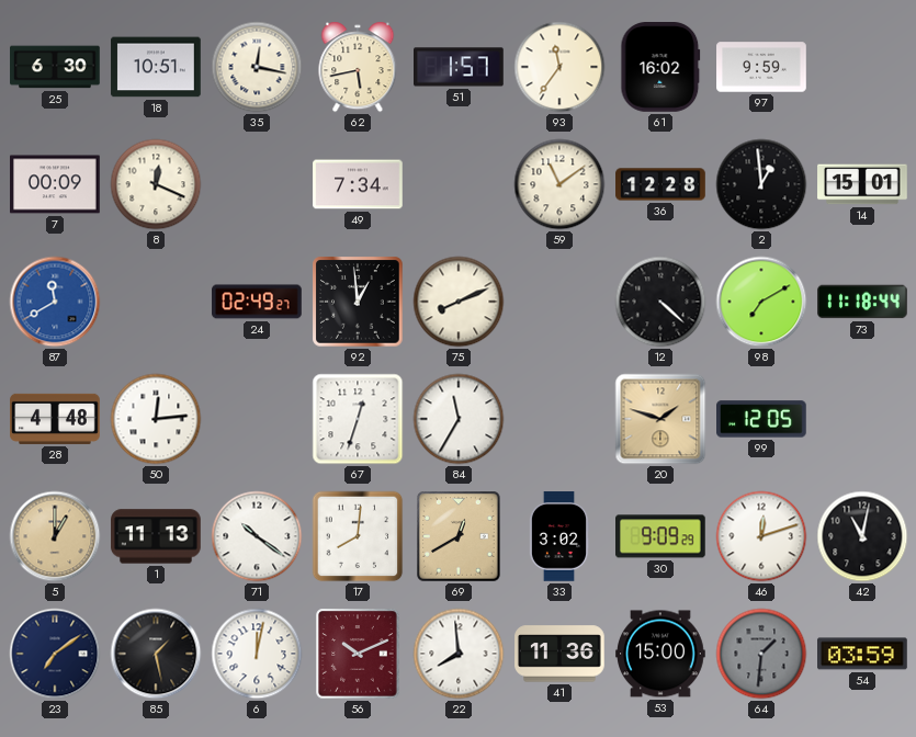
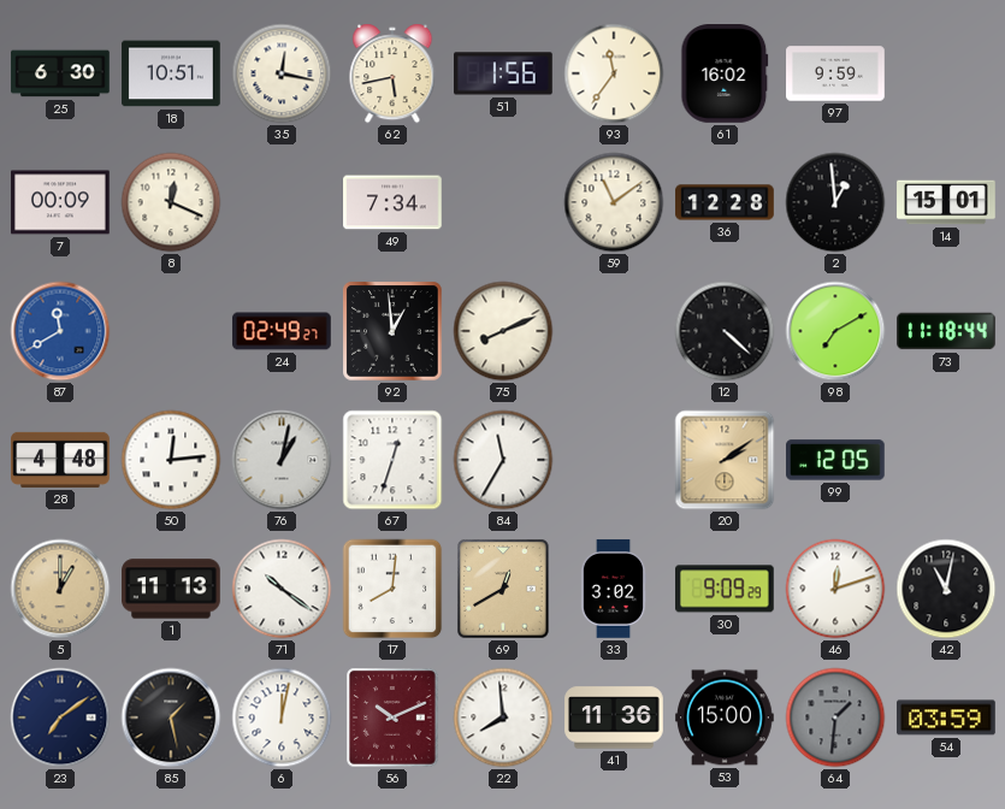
51: 1:57 -> 1:56 (504, 73)
76: none -> 1:02 (282, 460)
20: 1:48 -> 2:09 (725, 460)
